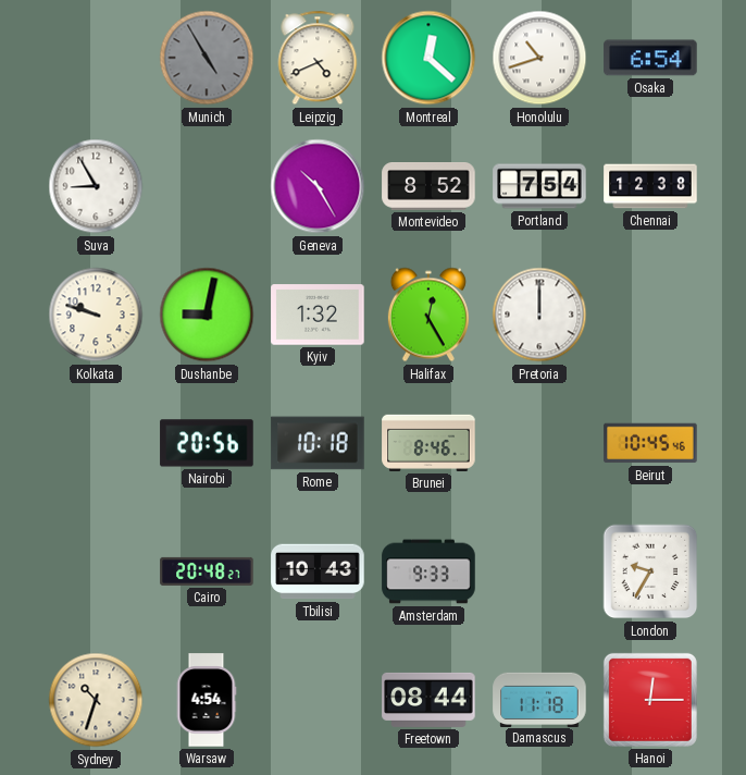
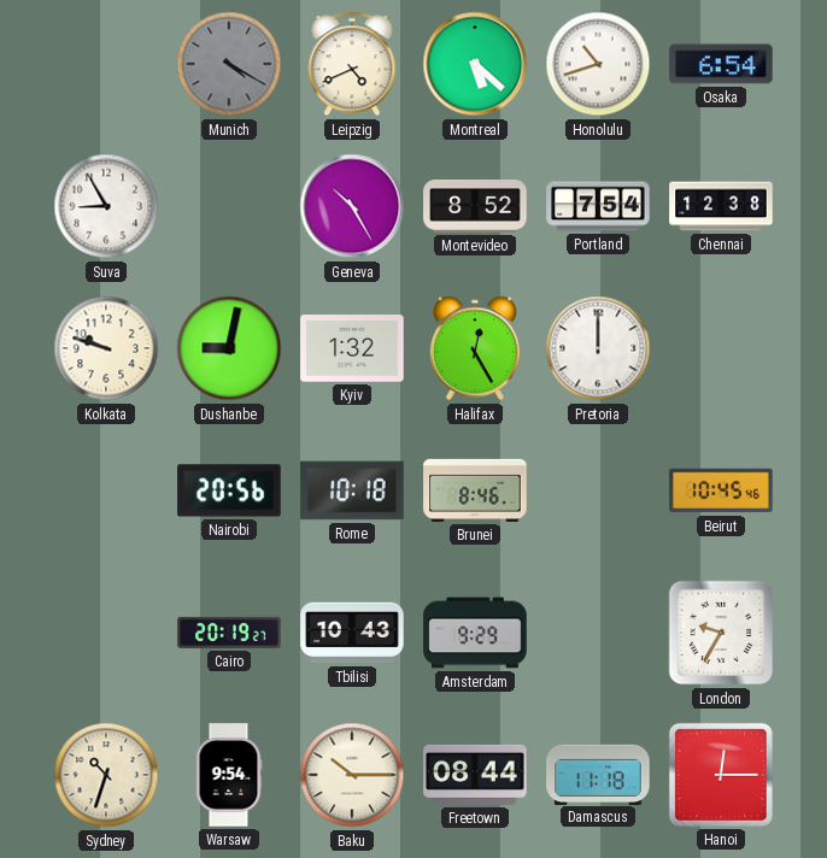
Munich: 4:55 -> 4:20 (229, 64)
Montreal: 12:22 -> 5:22 (475, 64)
Cairo: 20:48 -> 20:19 (229, 633)
Amsterdam: 9:33 -> 9:29 (475, 633)
Warsaw: 4:54 -> 9:54 (229, 775)
Baku: none -> 10:15 (352, 775)
